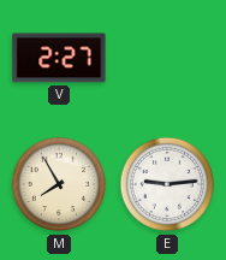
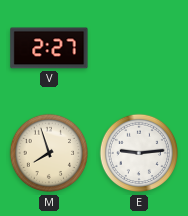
M: 7:55 -> 7:57 (49, 153)
